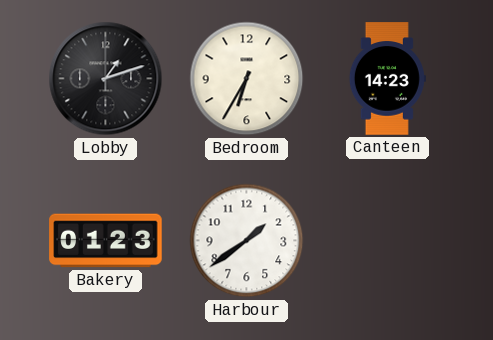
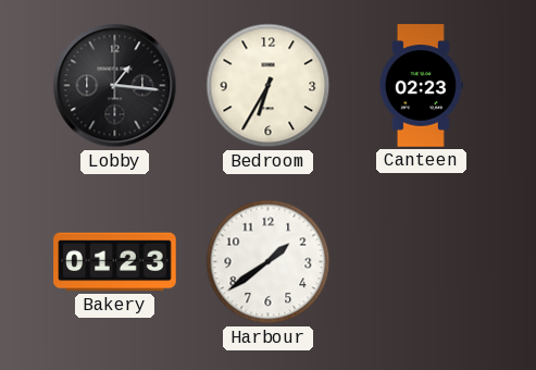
Lobby: 1:12 -> 1:16 (115, 86)
Canteen: 14:23 -> 02:23 (421, 86)
